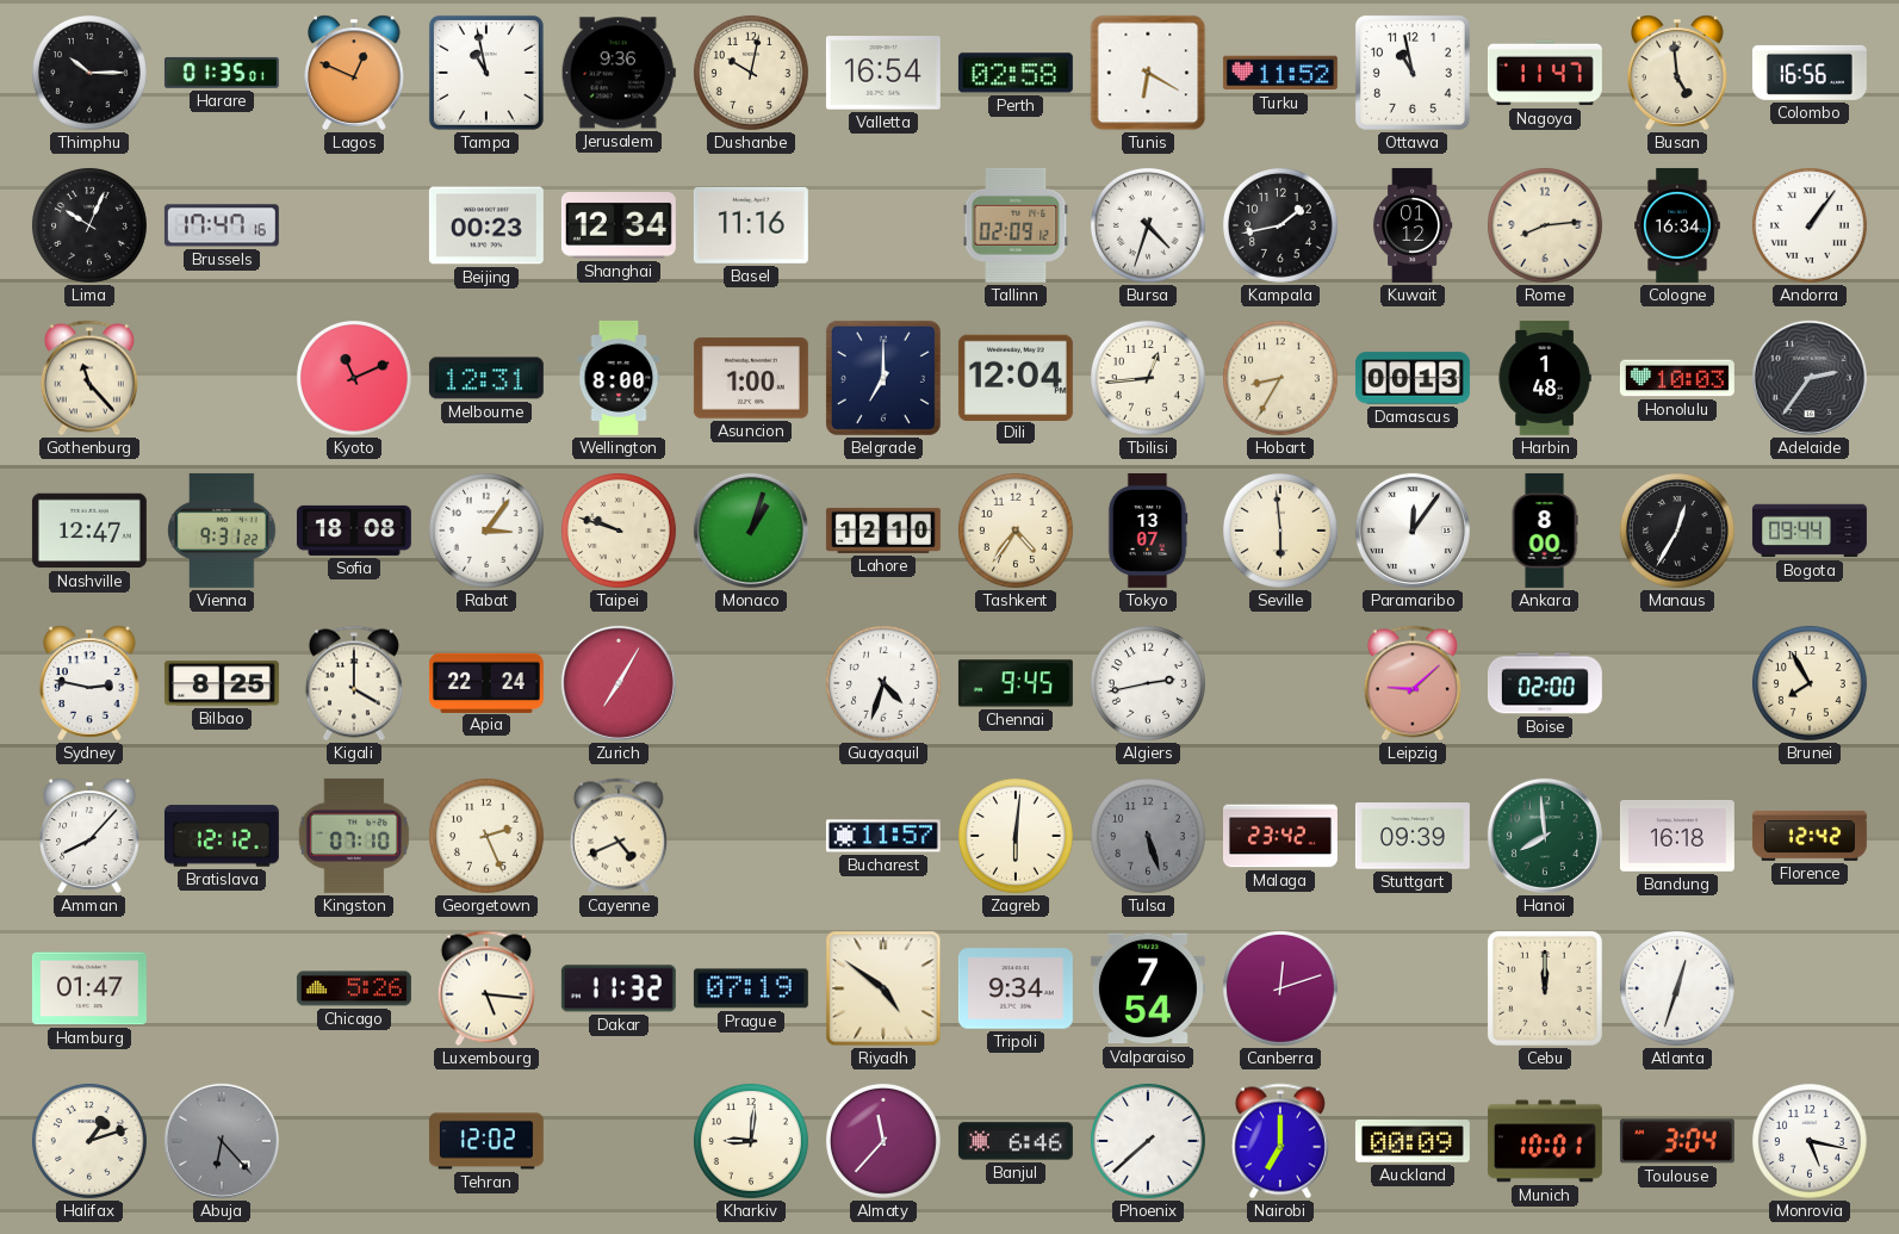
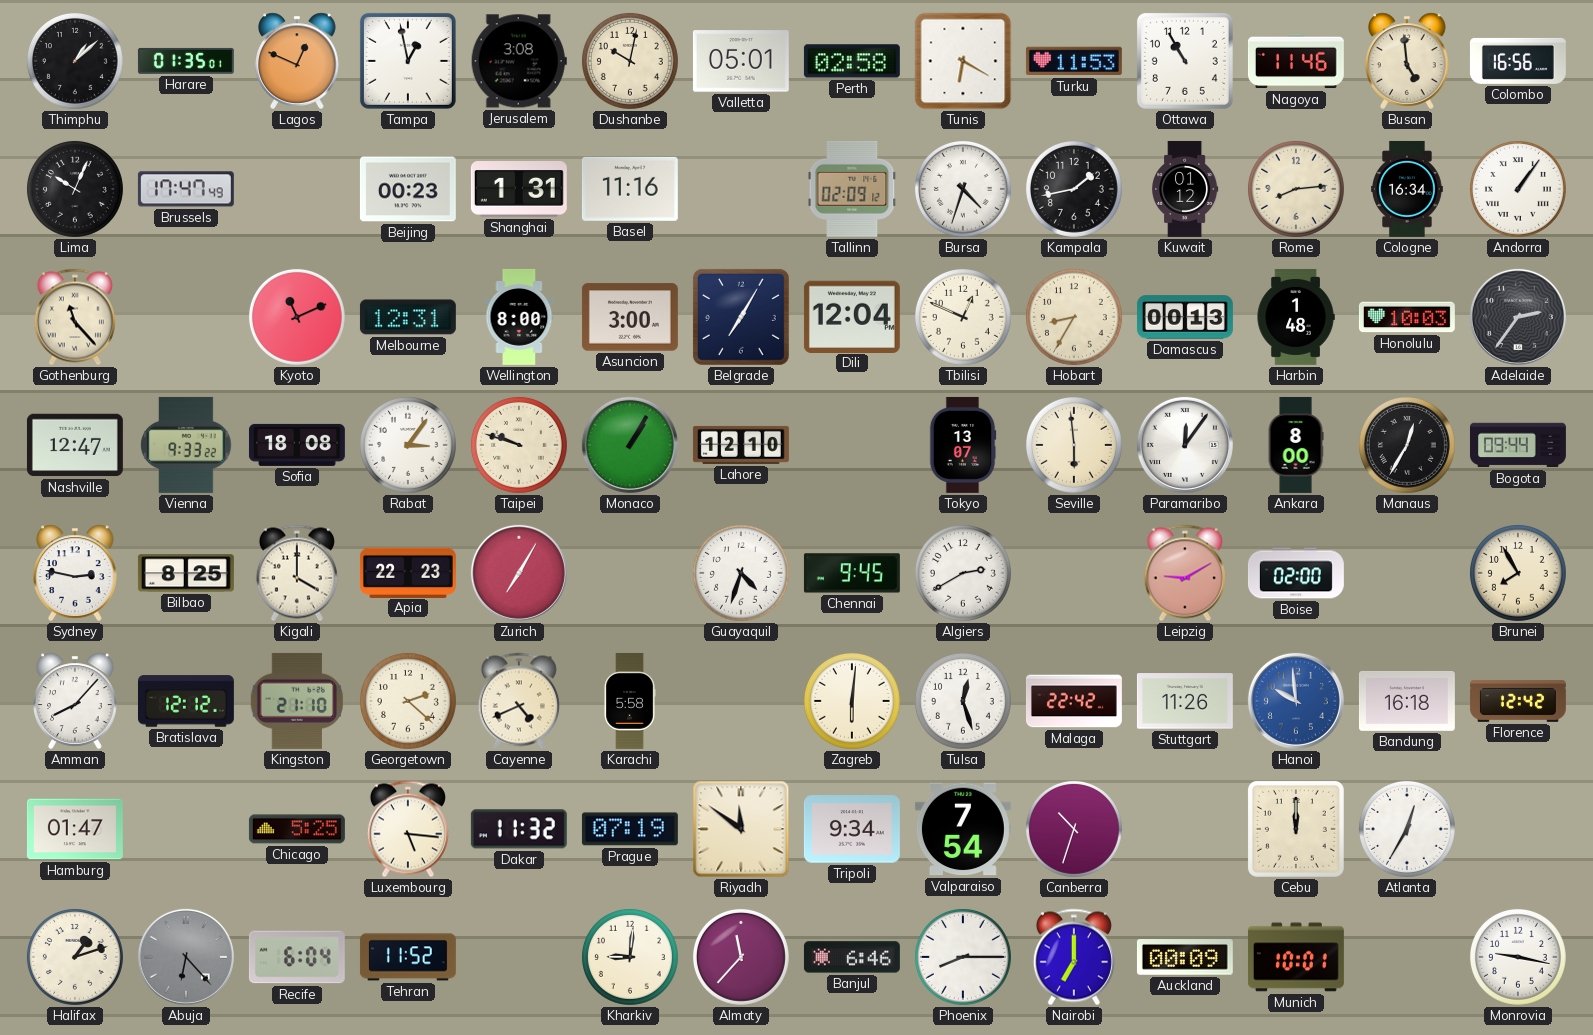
Thimphu: 10:15 -> 1:08 (75, 61)
Tampa: 10:58 -> 12:58 (408, 61)
Jerusalem: 9:36 -> 3:08 (519, 61)
Valletta: 16:54 -> 05:01 (741, 61)
Turku: 11:52 -> 11:53 (1074, 61)
Ottawa: 10:58 -> 10:55 (1185, 61)
Nagoya: 11:47 -> 11:46 (1296, 61)
Brussels: 17:47:16 -> 17:47:49 (186, 189)
Shanghai: 12:34 -> 1:31 (519, 190)
Asuncion: 1:00 -> 3:00 (630, 317)
Belgrade: 7:00 -> 7:05 (741, 317)
Tbilisi: 12:44 -> 12:49 (963, 317)
Vienna: 9:31 -> 9:33 (186, 445)
Monaco: 1:03 -> 1:05 (630, 445)
Tashkent: 4:36 -> none (1016, 531)
Apia: 22:24 -> 22:23 (408, 572)
Algiers: 2:43 -> 2:40 (963, 573)
Leipzig: 9:08 -> 9:10 (1185, 573)
Kingston: 07:10 -> 21:10 (297, 701)
Georgetown: 2:26 -> 2:22 (408, 701)
Karachi: none -> 5:58 (630, 701)
Bucharest: 11:57 -> none (883, 836)
Tulsa: 5:27 -> 12:27 (963, 701)
Tulsa dial: grey -> white (963, 701)
Malaga: 23:42 -> 22:42 (1074, 701)
Stuttgart: 09:39 -> 11:26 (1185, 701)
Hanoi: 7:59 -> 9:59 (1296, 701)
Hanoi dial: green -> blue (1296, 701)
Chicago: 5:26 -> 5:25 (297, 829)
Riyadh: 4:51 -> 11:51 (741, 829)
Canberra: 12:12 -> 10:33 (1074, 829)
Atlanta: 12:33 -> 12:35 (1407, 829)
Recife: none -> 6:04 (297, 957)
Tehran: 12:02 -> 11:52 (408, 957)
Phoenix: 7:38 -> 8:15 (963, 957)
Toulouse: 3:04 -> none (1677, 1141)
Monrovia: 5:17 -> 9:17 (1518, 957)
